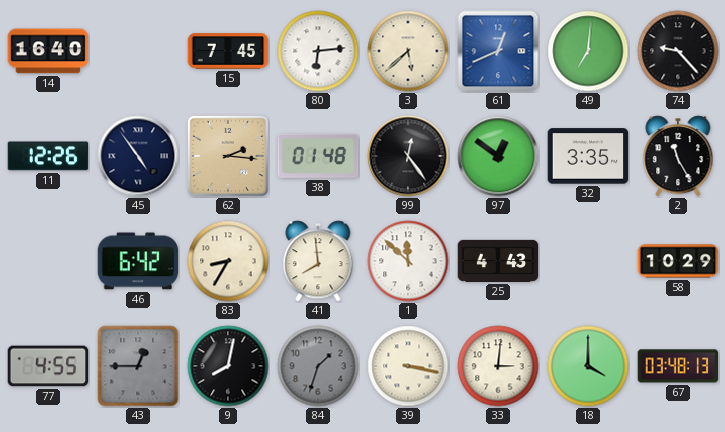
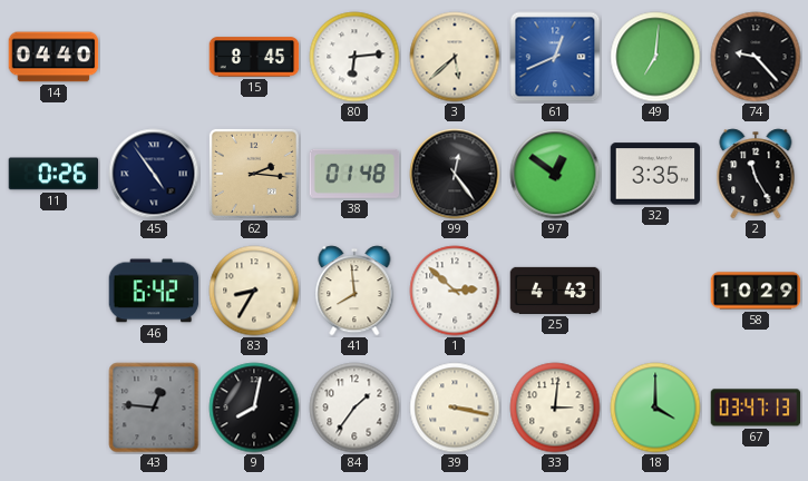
14: 16:40 -> 04:40 (53, 57)
15: 7:45 -> 8:45 (254, 57)
11: 12:26 -> 0:26 (53, 174)
1: 11:52 -> 2:52 (455, 291)
77: 4:55 -> none (48, 366)
43: 12:45 -> 12:46 (154, 408)
84: 1:33 -> 1:36 (354, 408)
84 dial: grey -> white (354, 408)
67: 03:48 -> 03:47 (756, 408)
